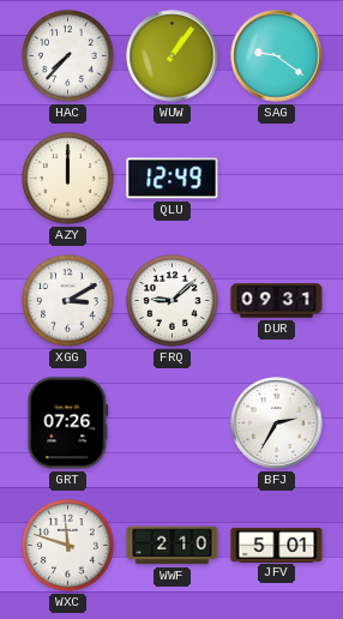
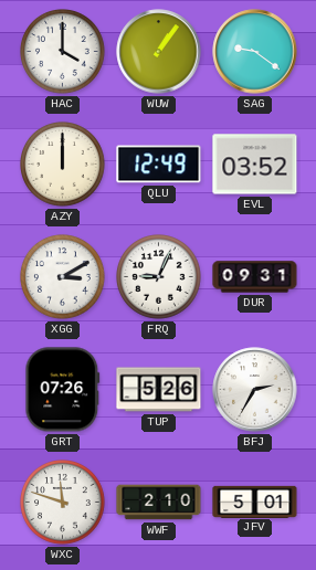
HAC: 7:37 -> 4:00 (63, 52)
EVL: none -> 03:52 (255, 165)
FRQ: 9:08 -> 9:04 (159, 277)
TUP: none -> 5:26 (159, 390)
